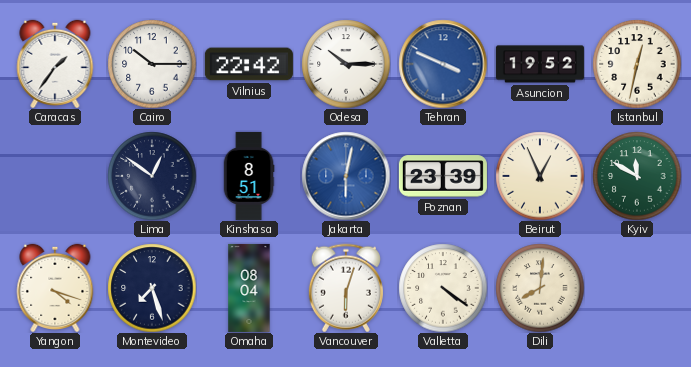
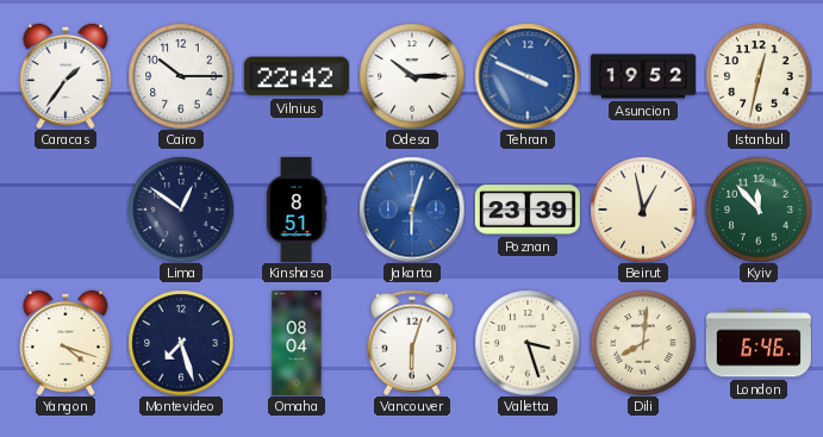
Jakarta: 6:02 -> 6:03 (412, 210)
Beirut: 12:56 -> 12:58 (643, 210)
Kyiv: 11:50 -> 11:53 (759, 210)
Valletta: 4:21 -> 3:27 (528, 343)
London: none -> 6:46 (759, 343)
